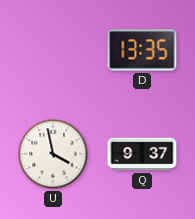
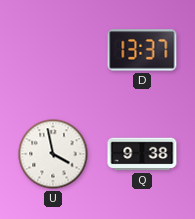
D: 13:35 -> 13:37 (142, 50)
Q: 9:37 -> 9:38 (142, 154)
